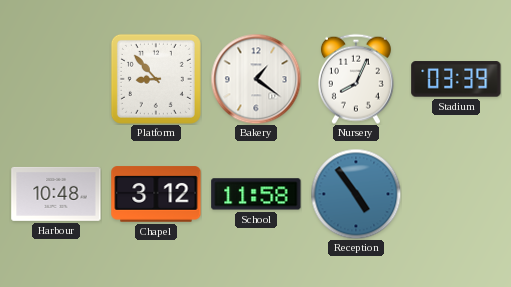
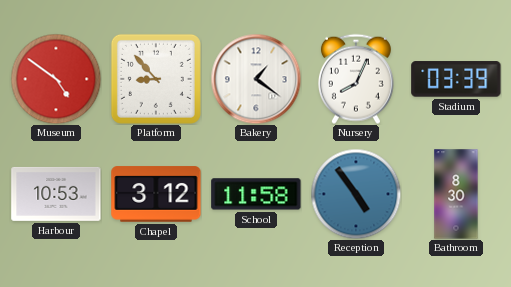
Museum: none -> 4:51 (56, 79)
Harbour: 10:48 -> 10:53 (56, 194)
Bathroom: none -> 8:30 (456, 194)
